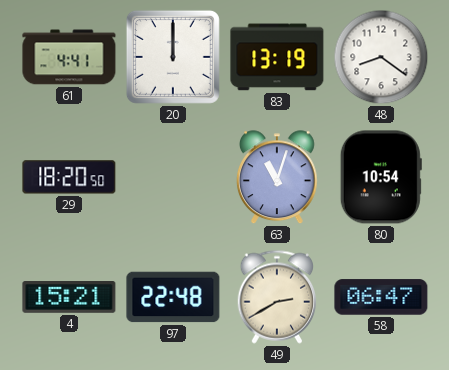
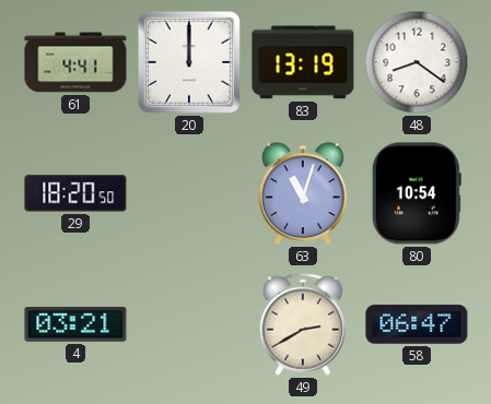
4: 15:21 -> 03:21 (75, 325)
97: 22:48 -> none (173, 297)
